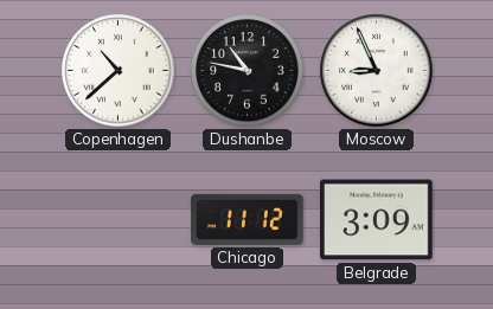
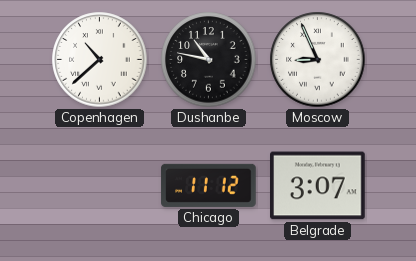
Belgrade: 3:09 -> 3:07 (318, 186)
